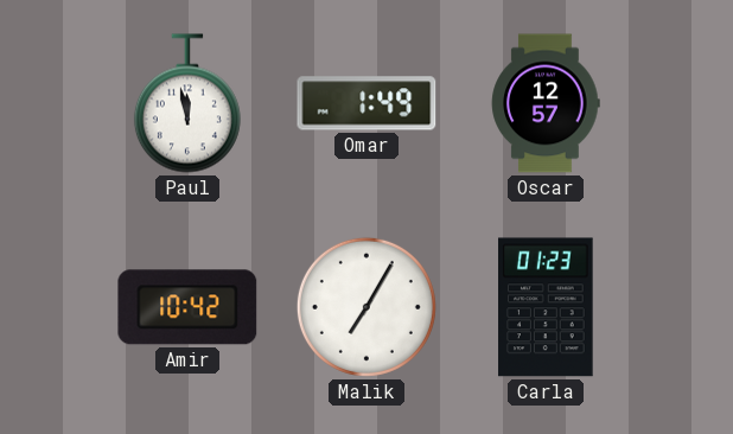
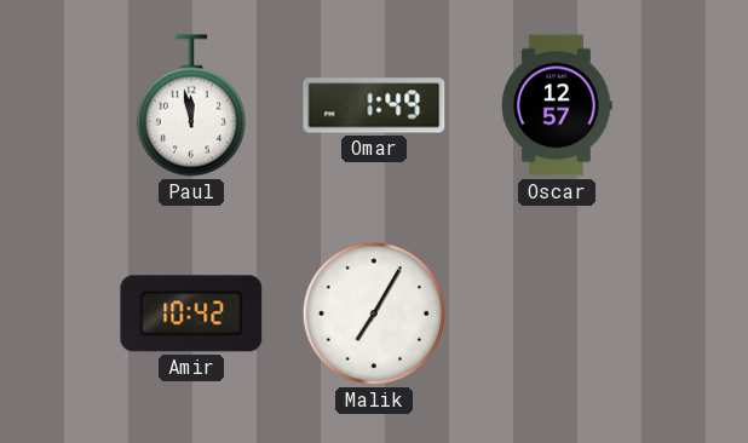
Carla: 01:23 -> none (546, 307)
